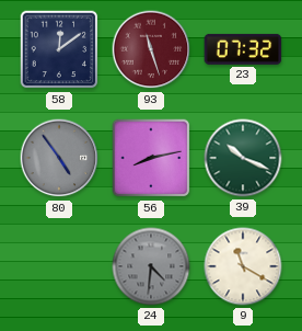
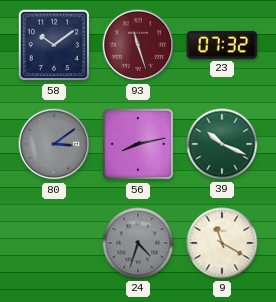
58: 12:09 -> 10:09 (54, 45)
80: 4:54 -> 3:09 (54, 144)
24: 4:31 -> 4:33 (138, 243)
